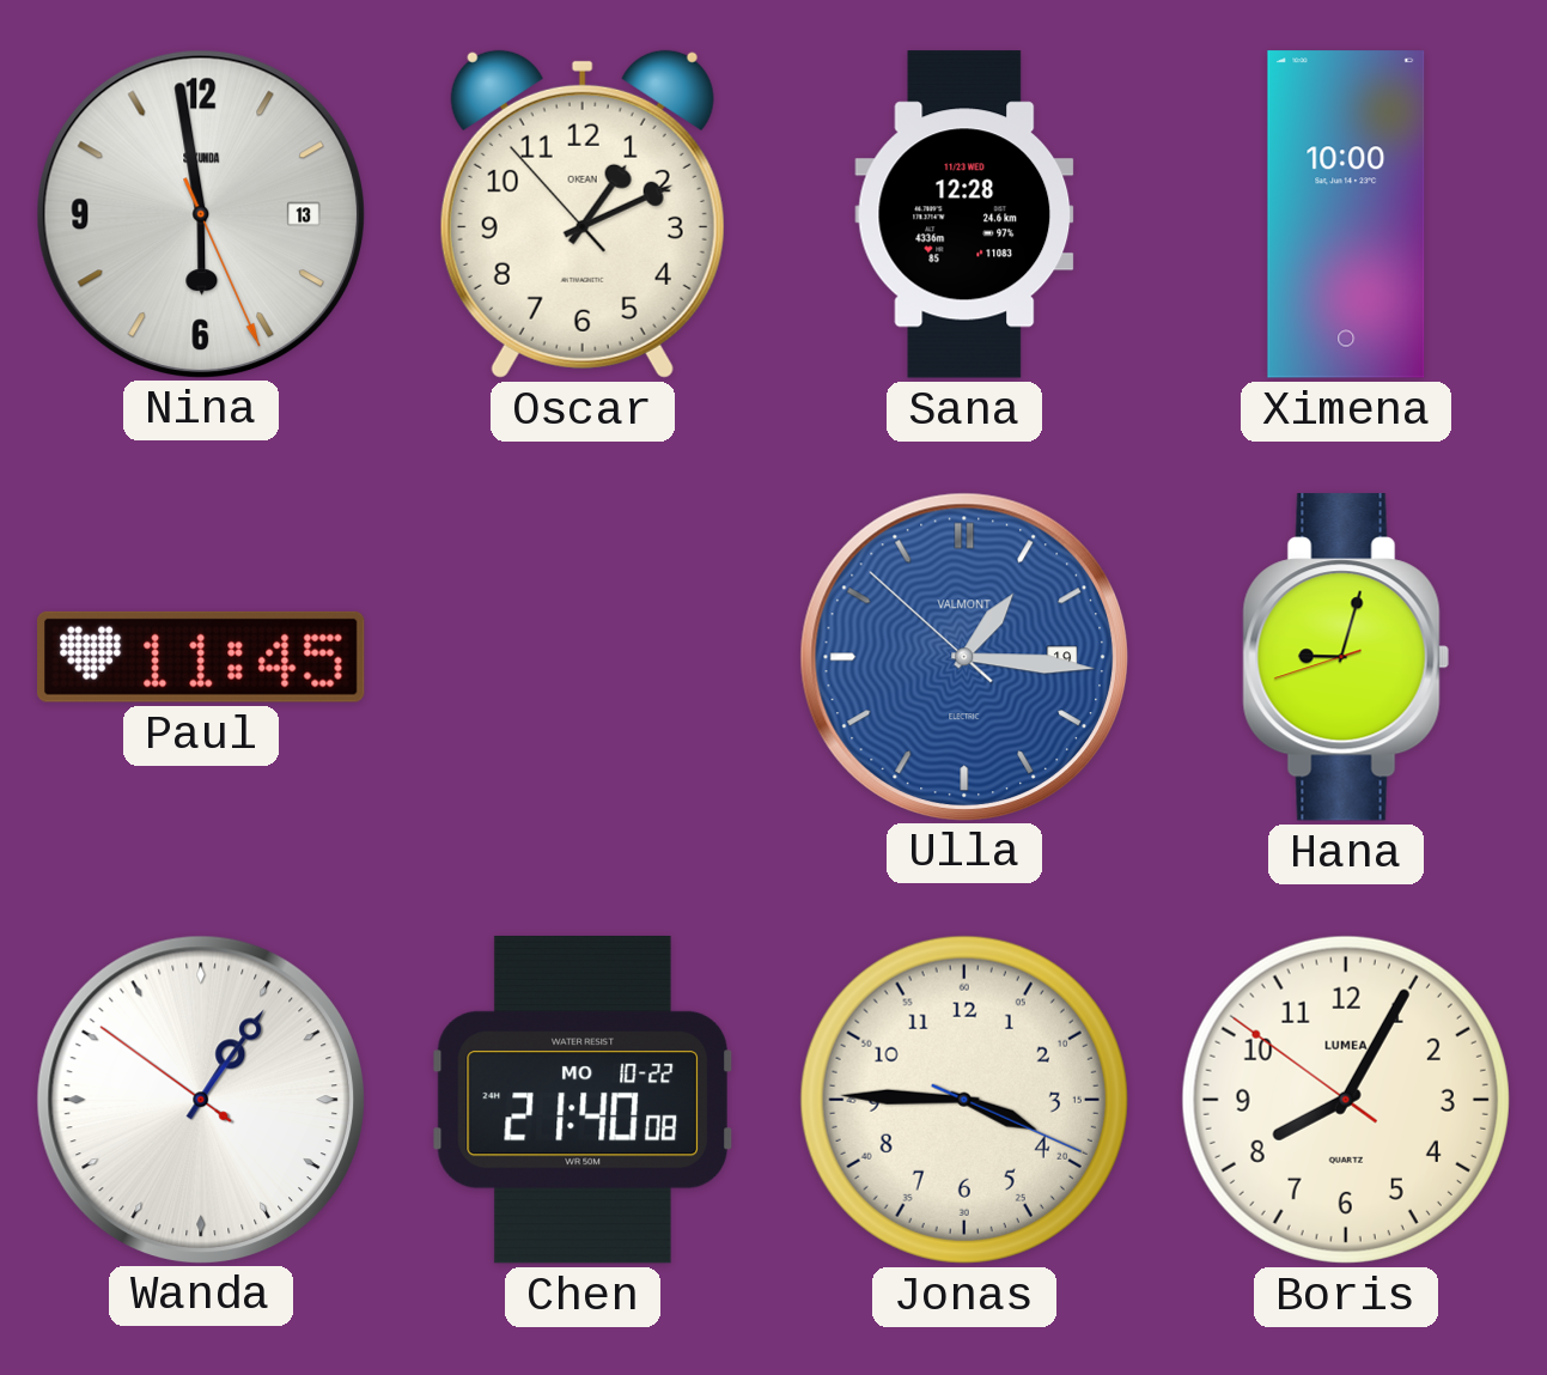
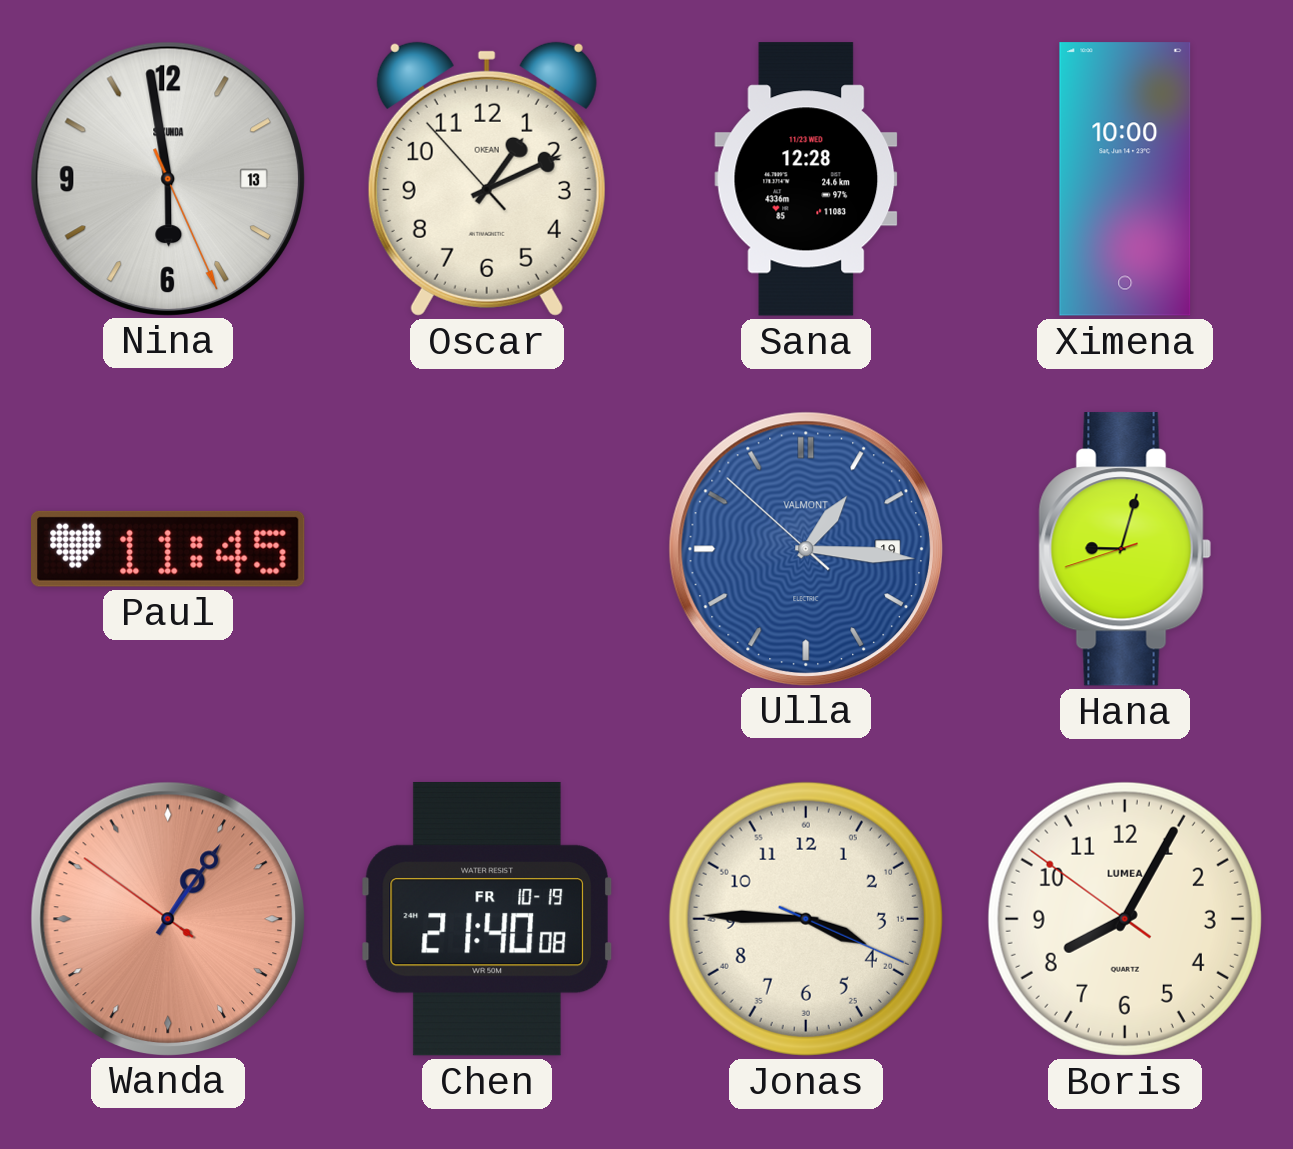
Wanda dial: white -> salmon (167, 918)
Chen date: MO 10-22 -> FR 10-19 (487, 919)
